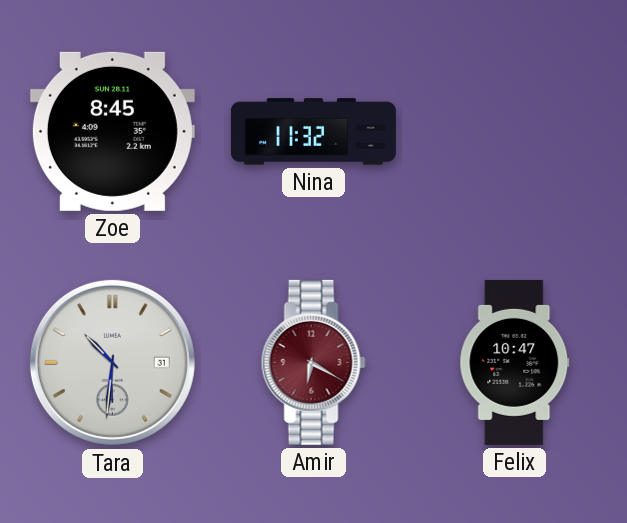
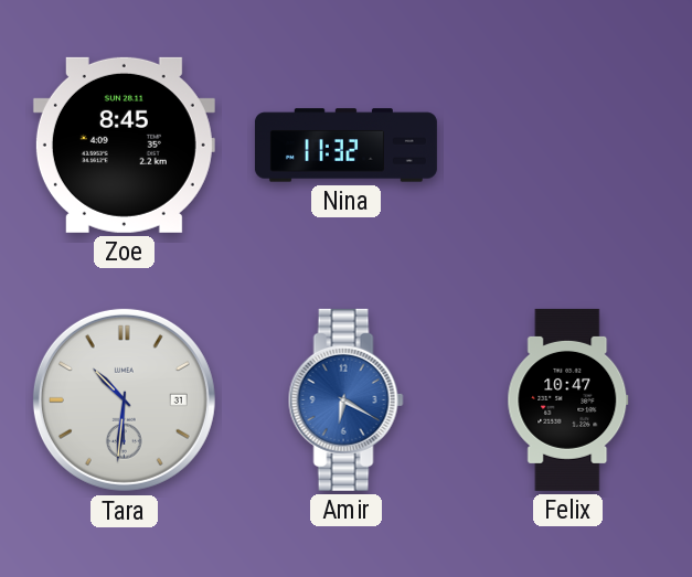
Amir dial: burgundy -> blue (345, 399)
